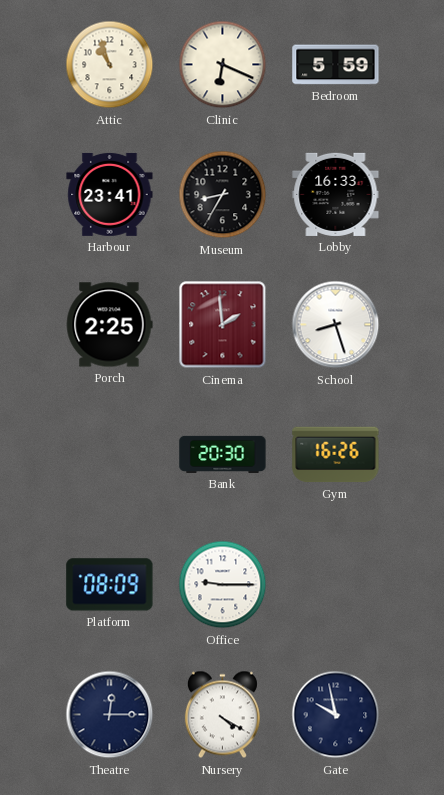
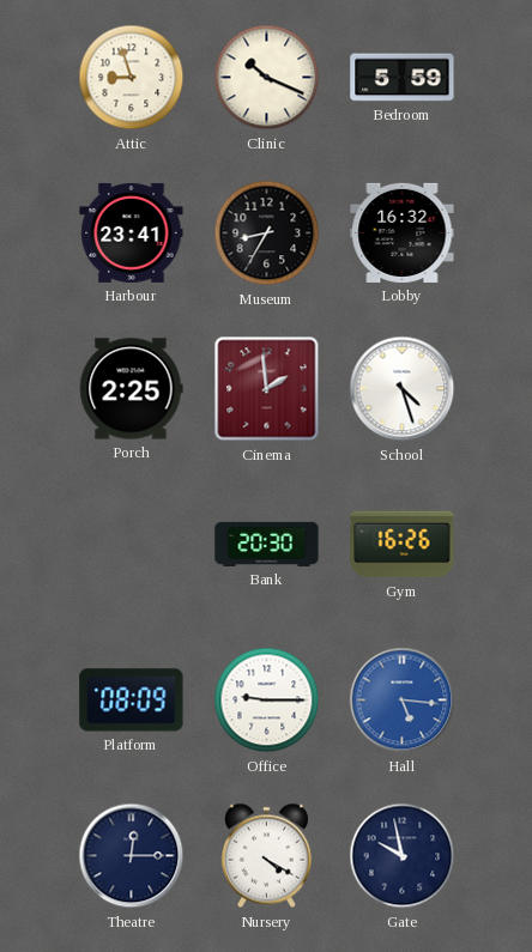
Attic: 10:57 -> 8:57 (132, 78)
Clinic: 6:19 -> 10:19 (267, 78)
Lobby: 16:33 -> 16:32 (403, 232)
School: 8:27 -> 4:27 (403, 389)
Hall: none -> 5:16 (403, 701)
